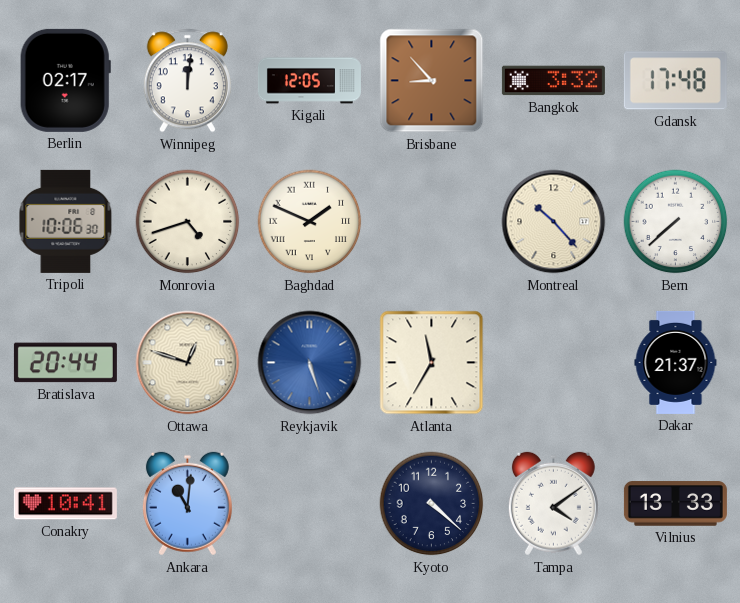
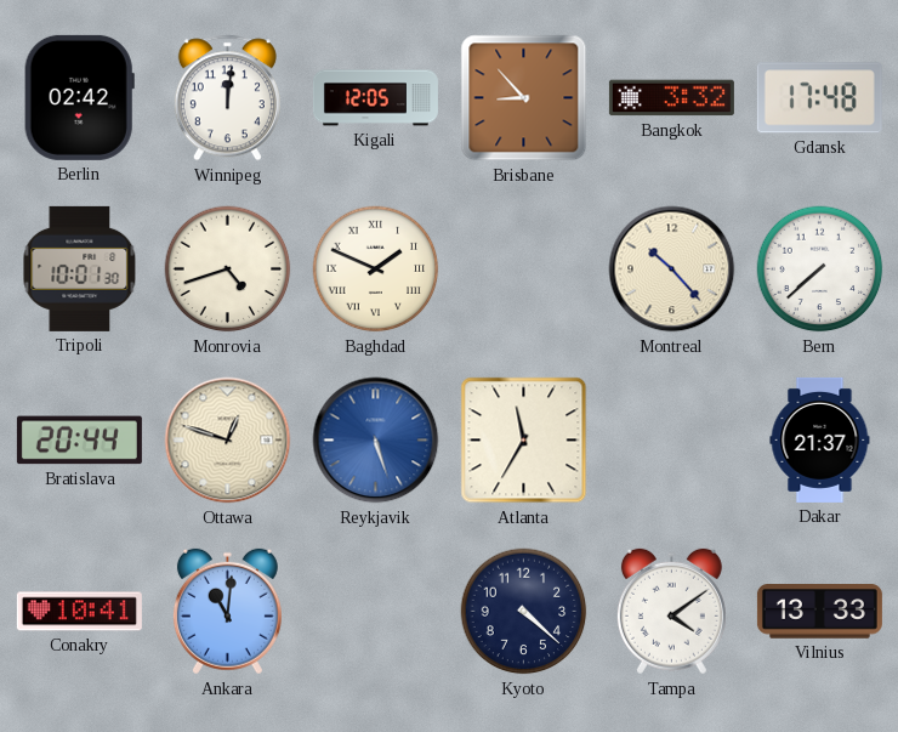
Berlin: 02:17 -> 02:42 (79, 97)
Tripoli: 10:06 -> 10:01 (80, 268)
